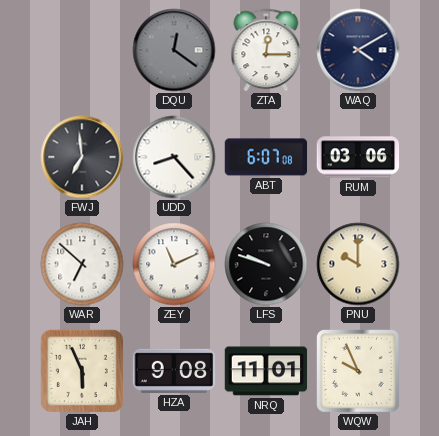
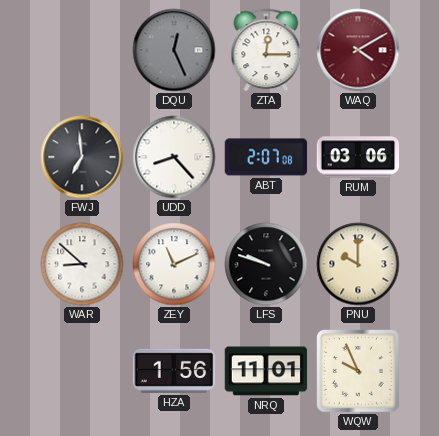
DQU: 12:21 -> 12:26 (174, 50)
WAQ dial: navy -> burgundy (358, 50)
ABT: 6:07 -> 2:07 (266, 157)
WAR: 6:52 -> 8:52 (82, 264)
JAH: 5:56 -> none (82, 371)
HZA: 9:08 -> 1:56 (174, 371)
